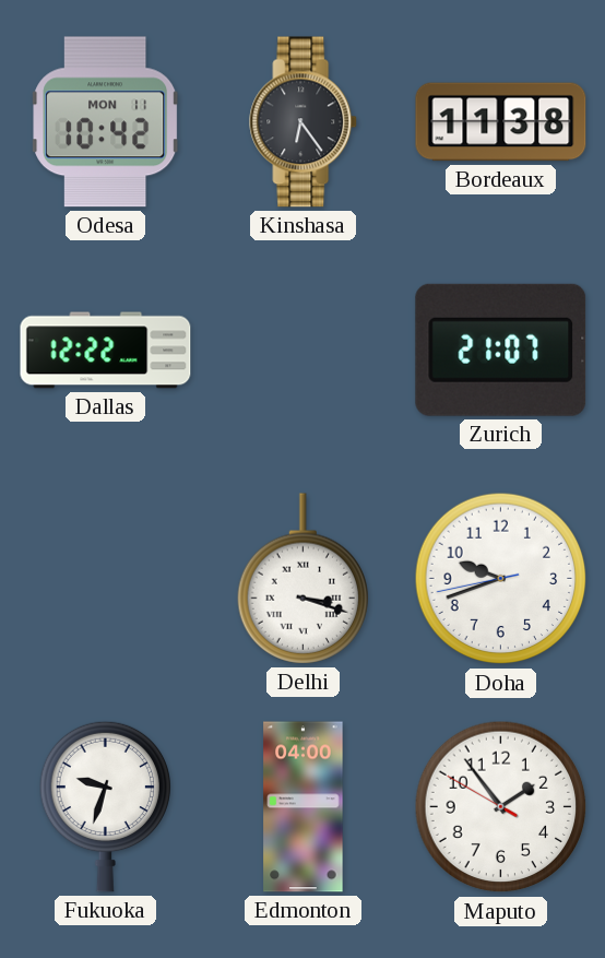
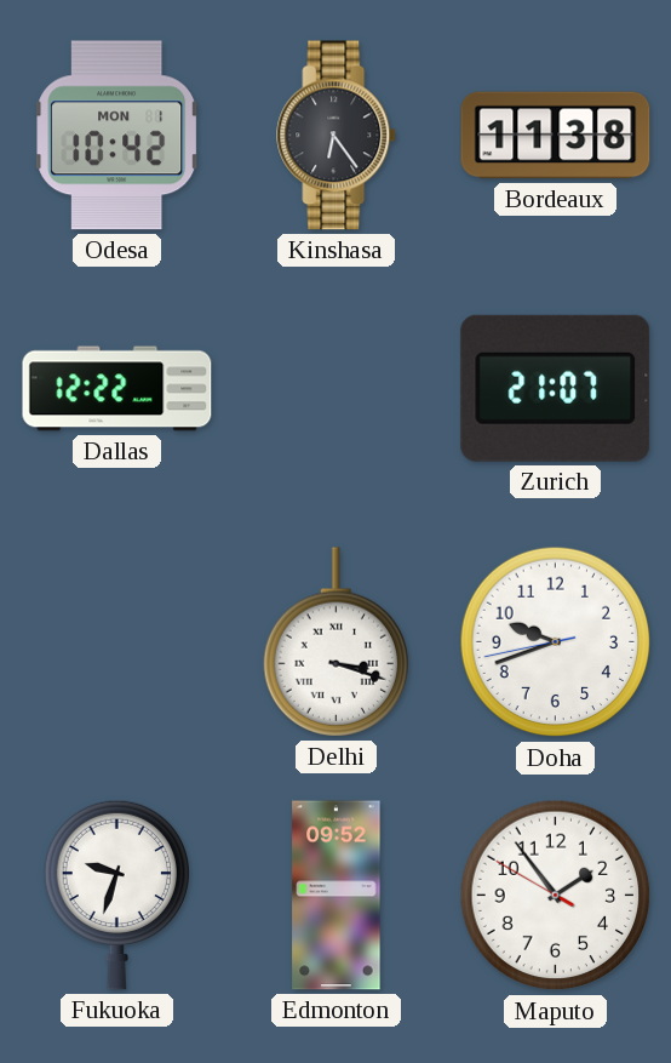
Odesa date: MON 11 -> MON 1 (117, 136)
Edmonton: 04:00 -> 09:52 (337, 896)
